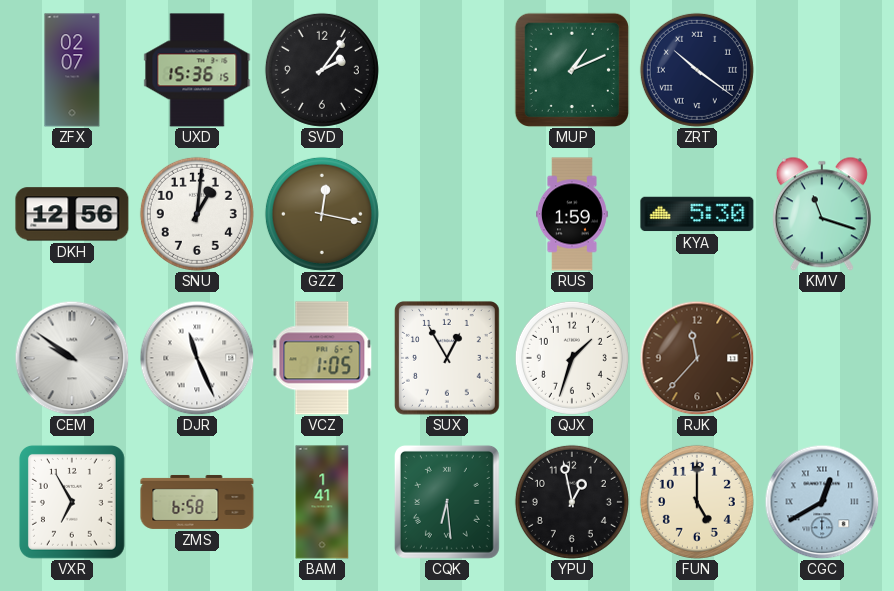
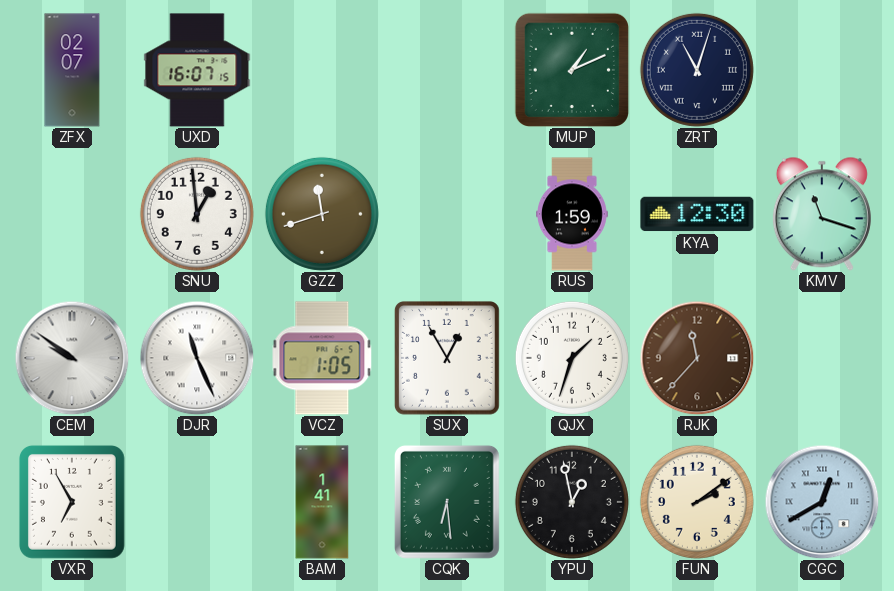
UXD: 15:36 -> 16:07 (197, 70)
SVD: 2:06 -> none (322, 70)
ZRT: 10:21 -> 11:03 (697, 70)
DKH: 12:56 -> none (72, 214)
SNU: 1:01 -> 12:59 (197, 214)
GZZ: 12:17 -> 11:42 (322, 214)
KYA: 5:30 -> 12:30 (697, 214)
ZMS: 6:58 -> none (197, 502)
FUN: 5:00 -> 2:09 (697, 502)
